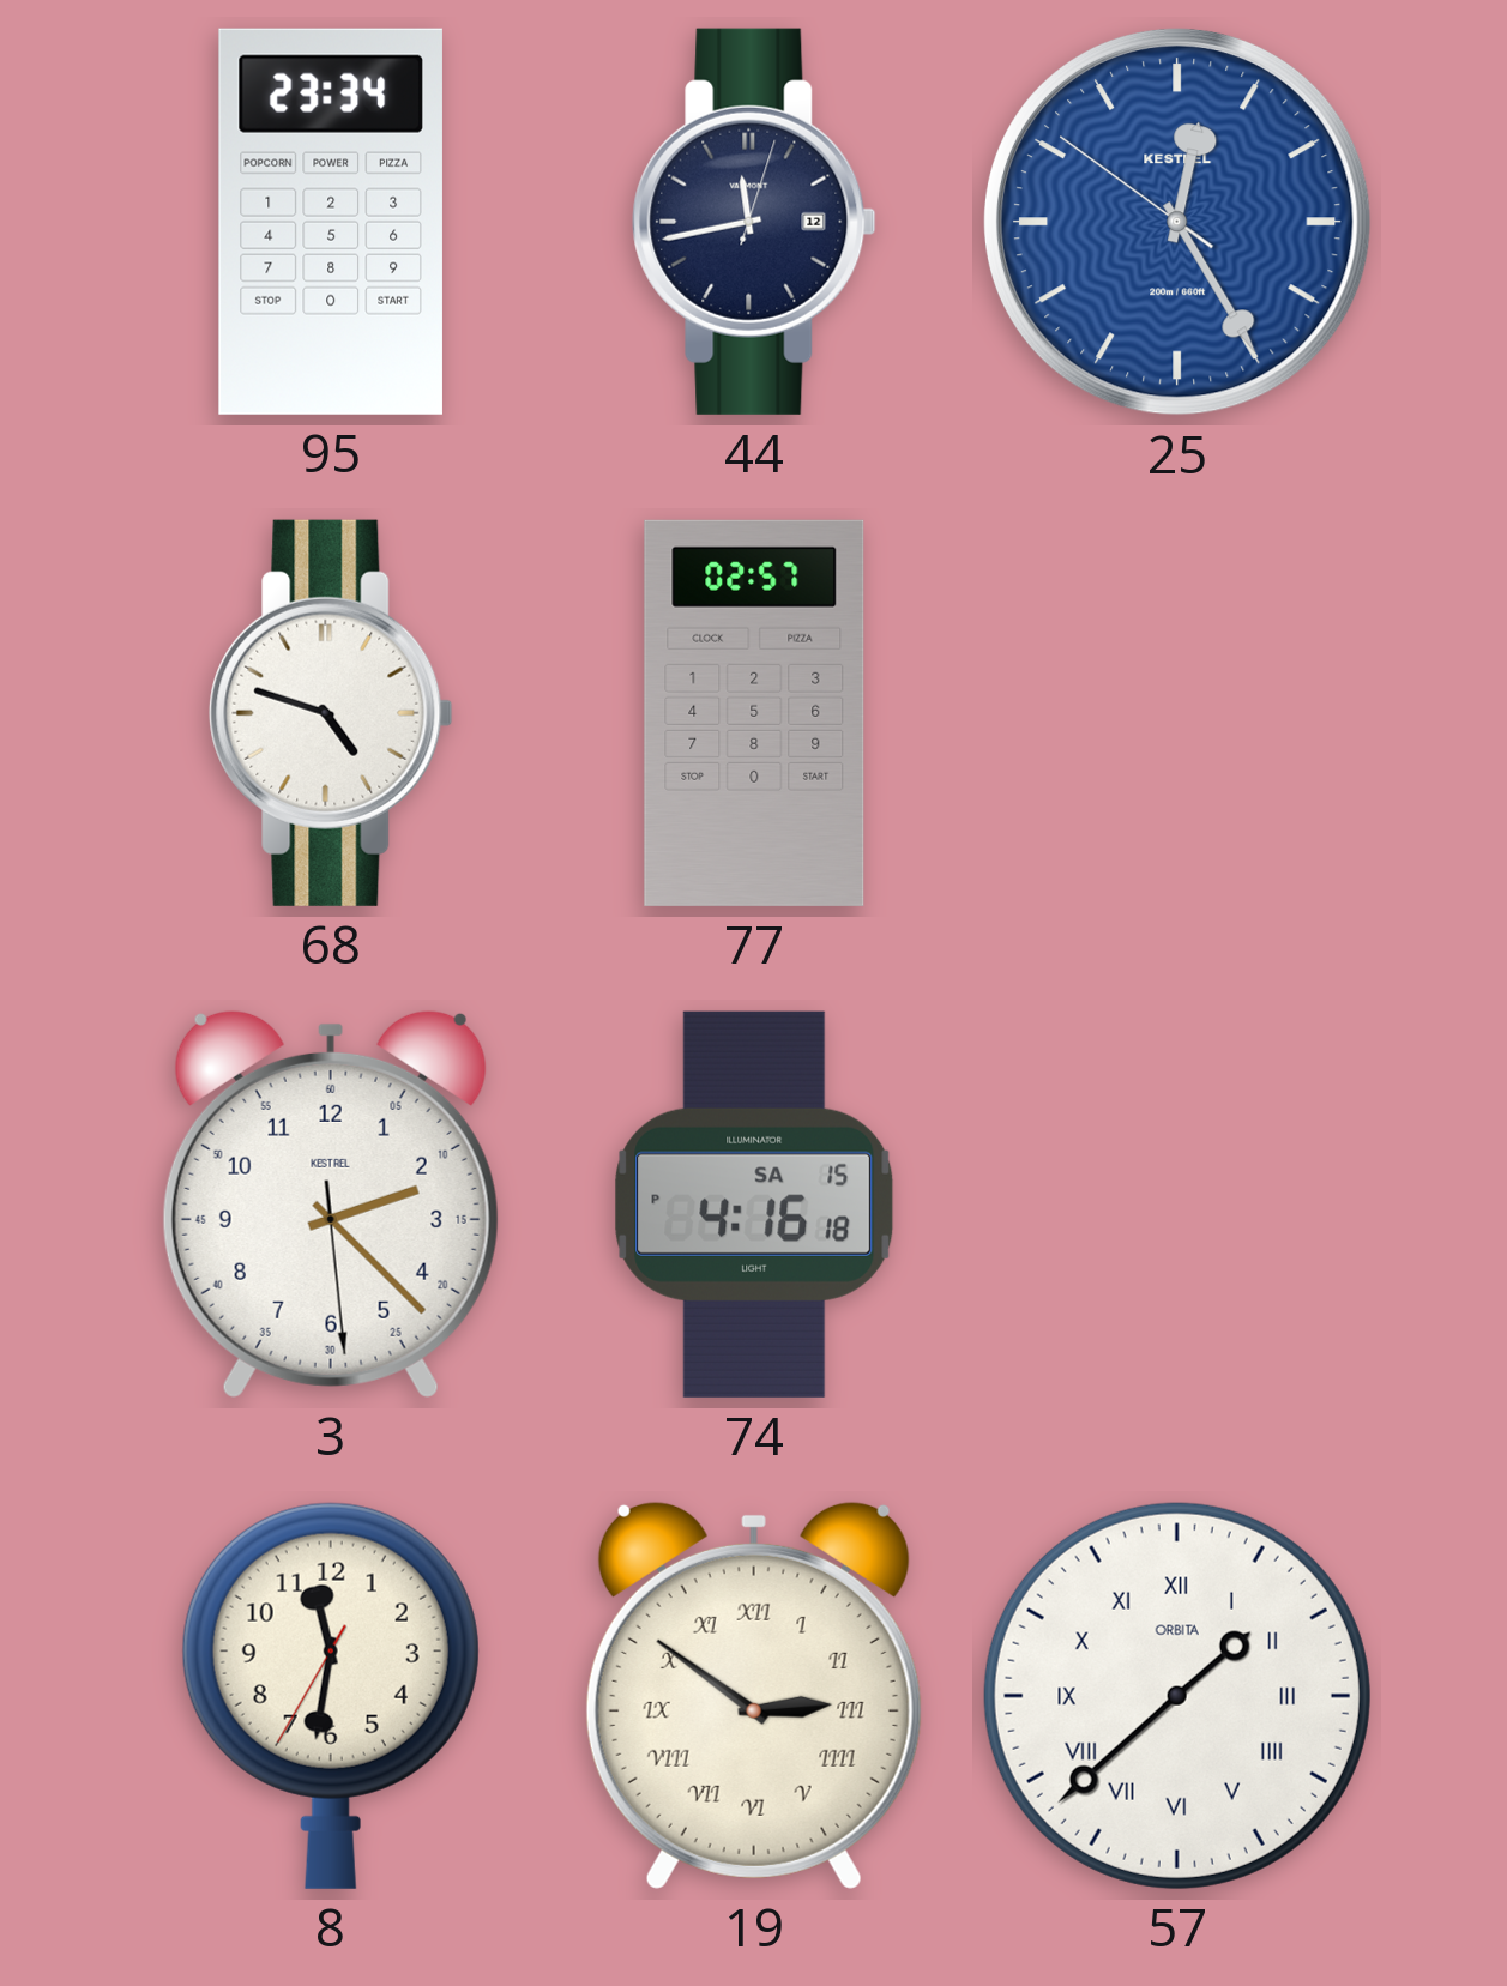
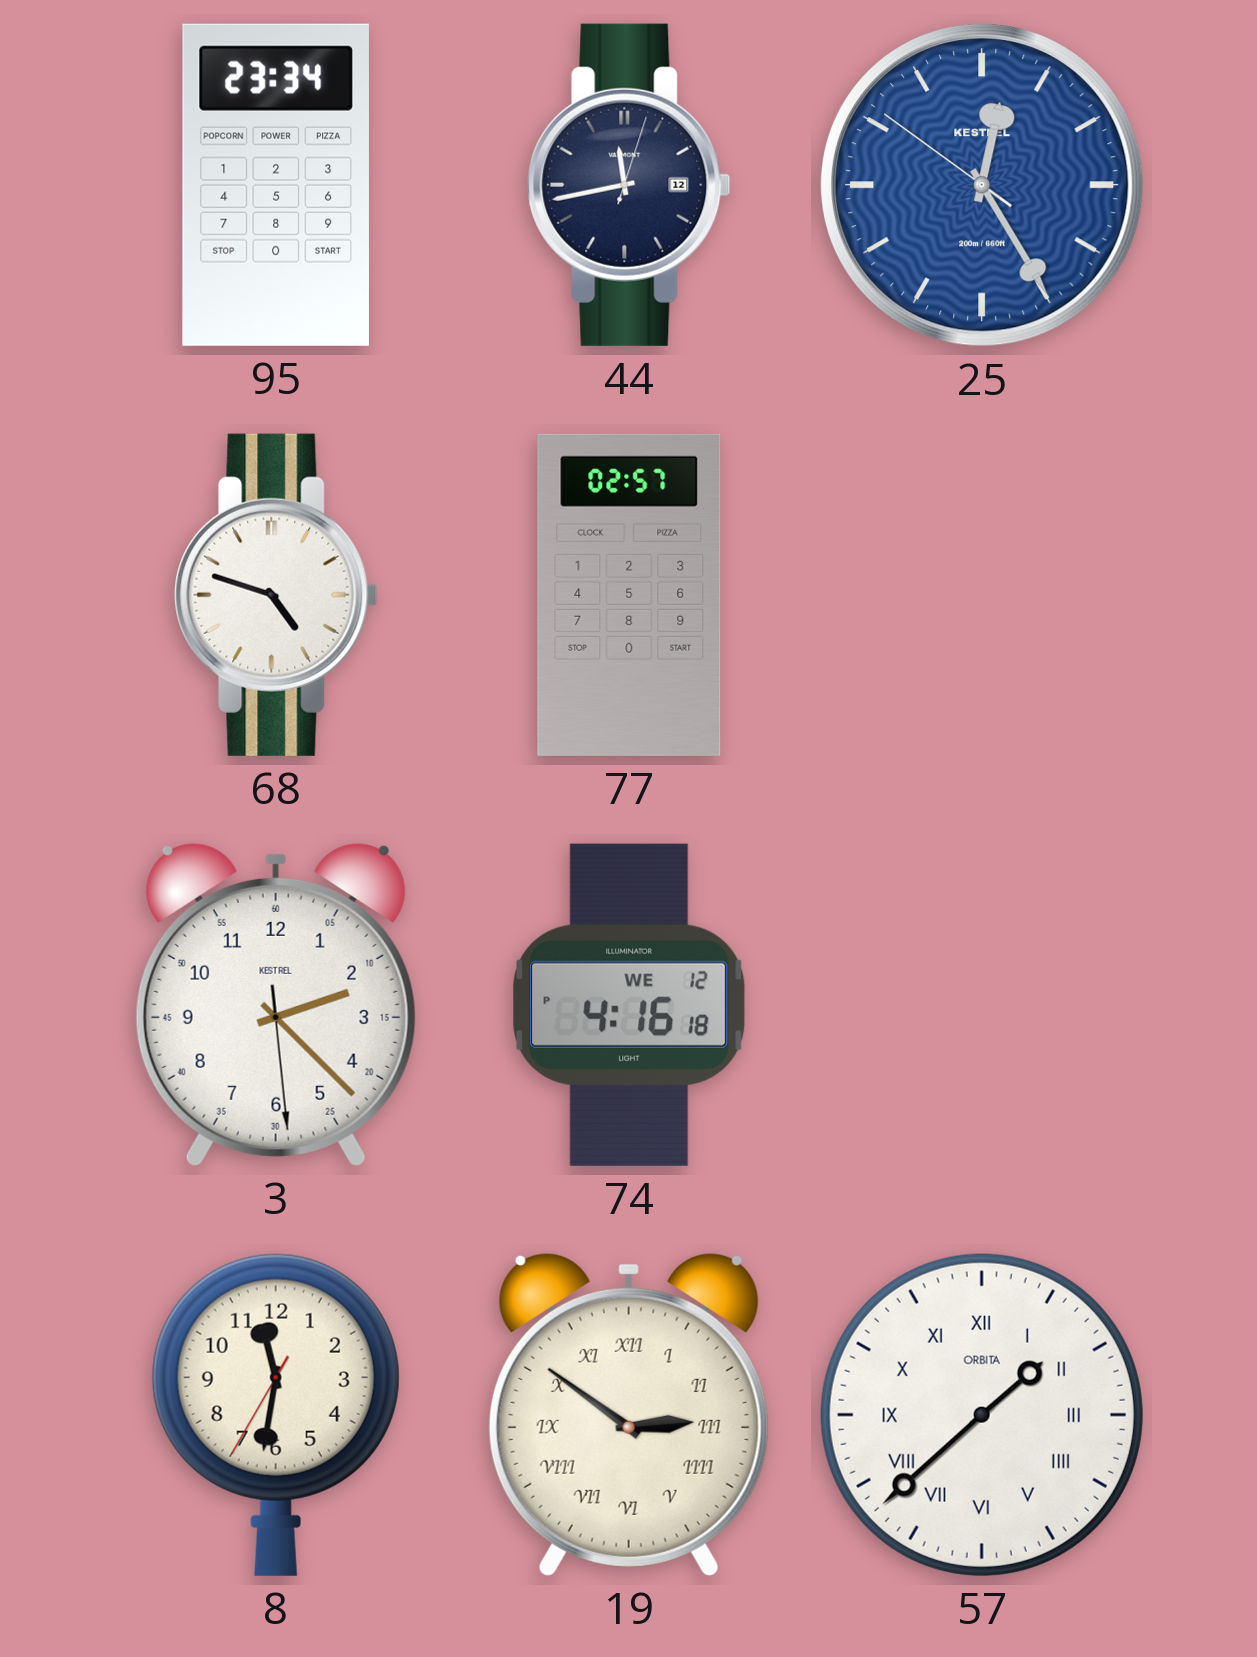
74 date: SA 15 -> WE 12 (629, 1005)
